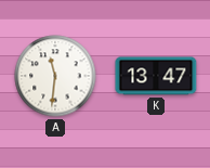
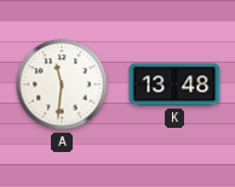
K: 13:47 -> 13:48 (174, 84)
